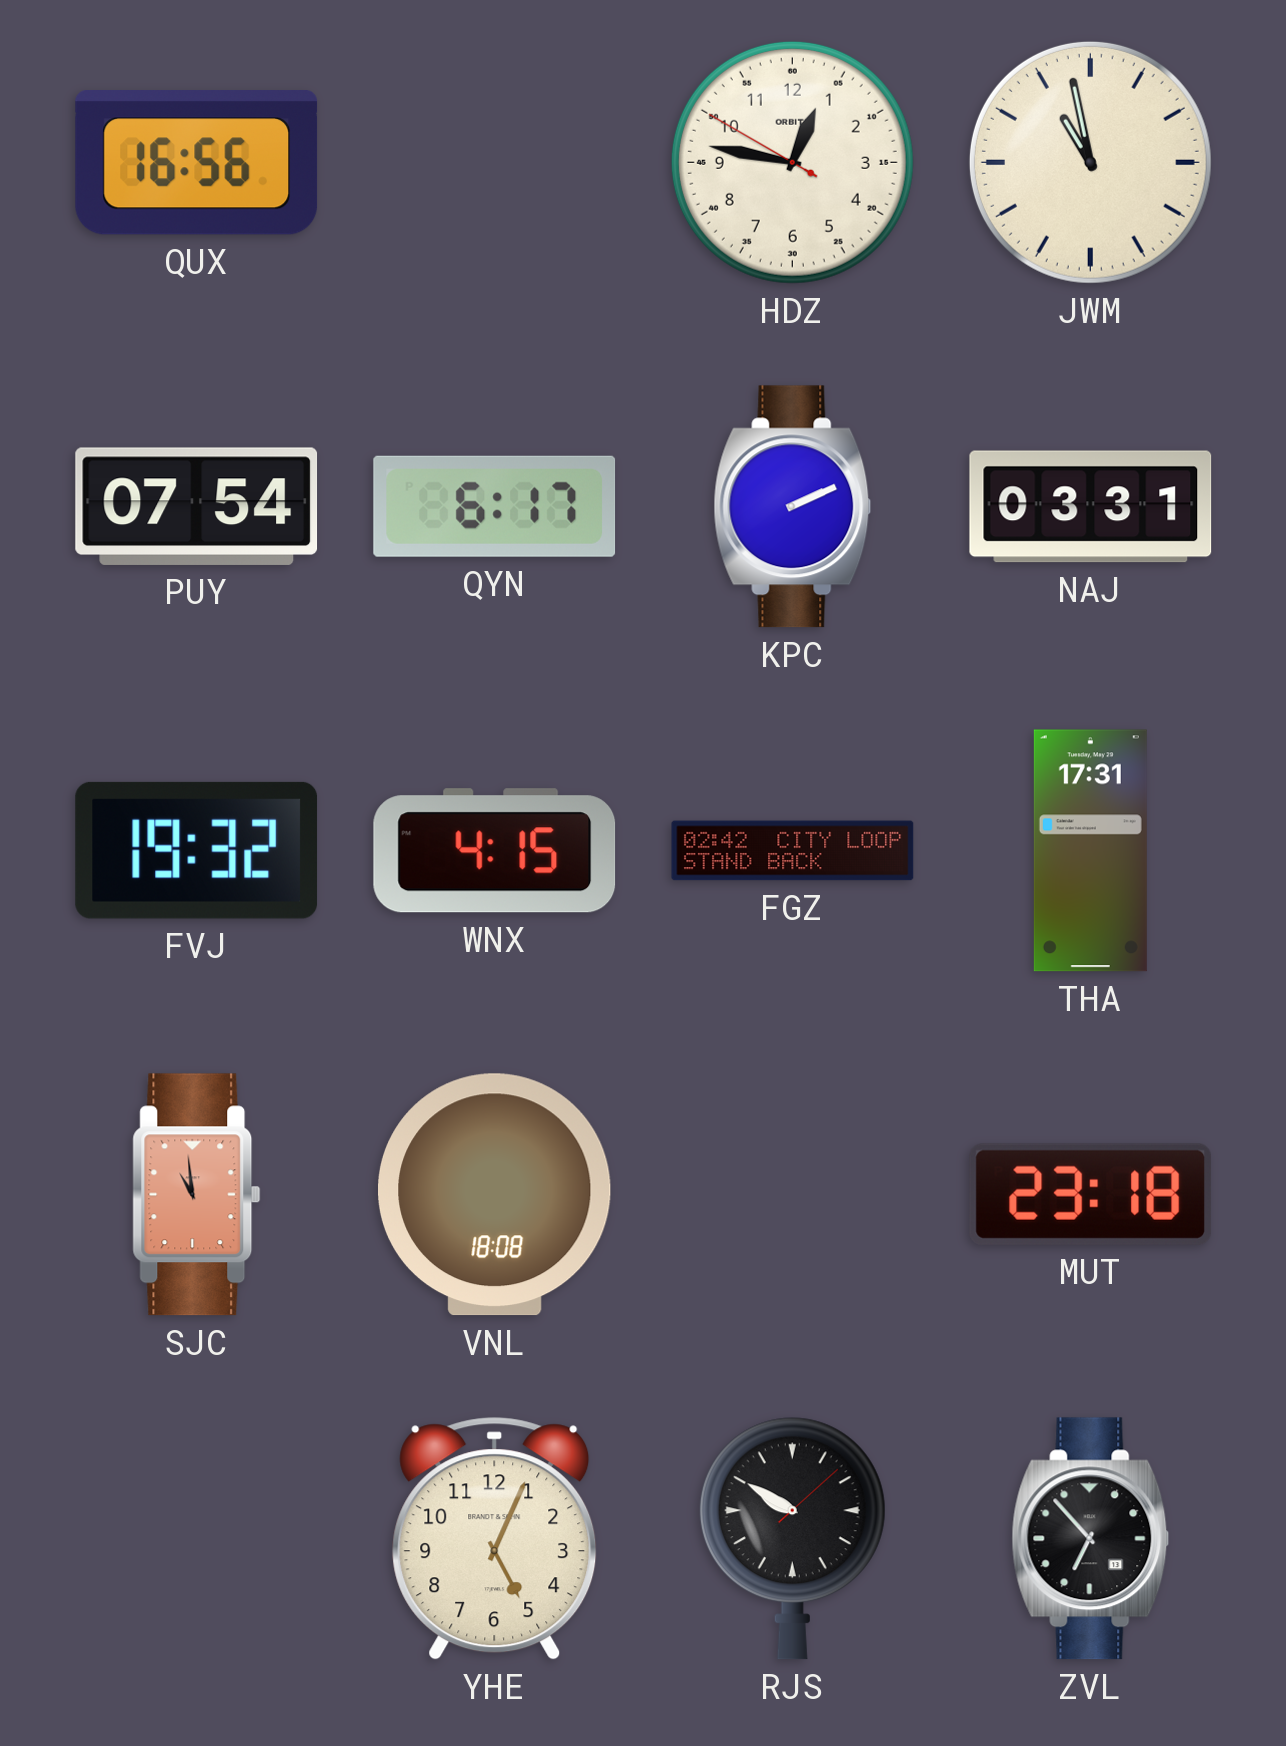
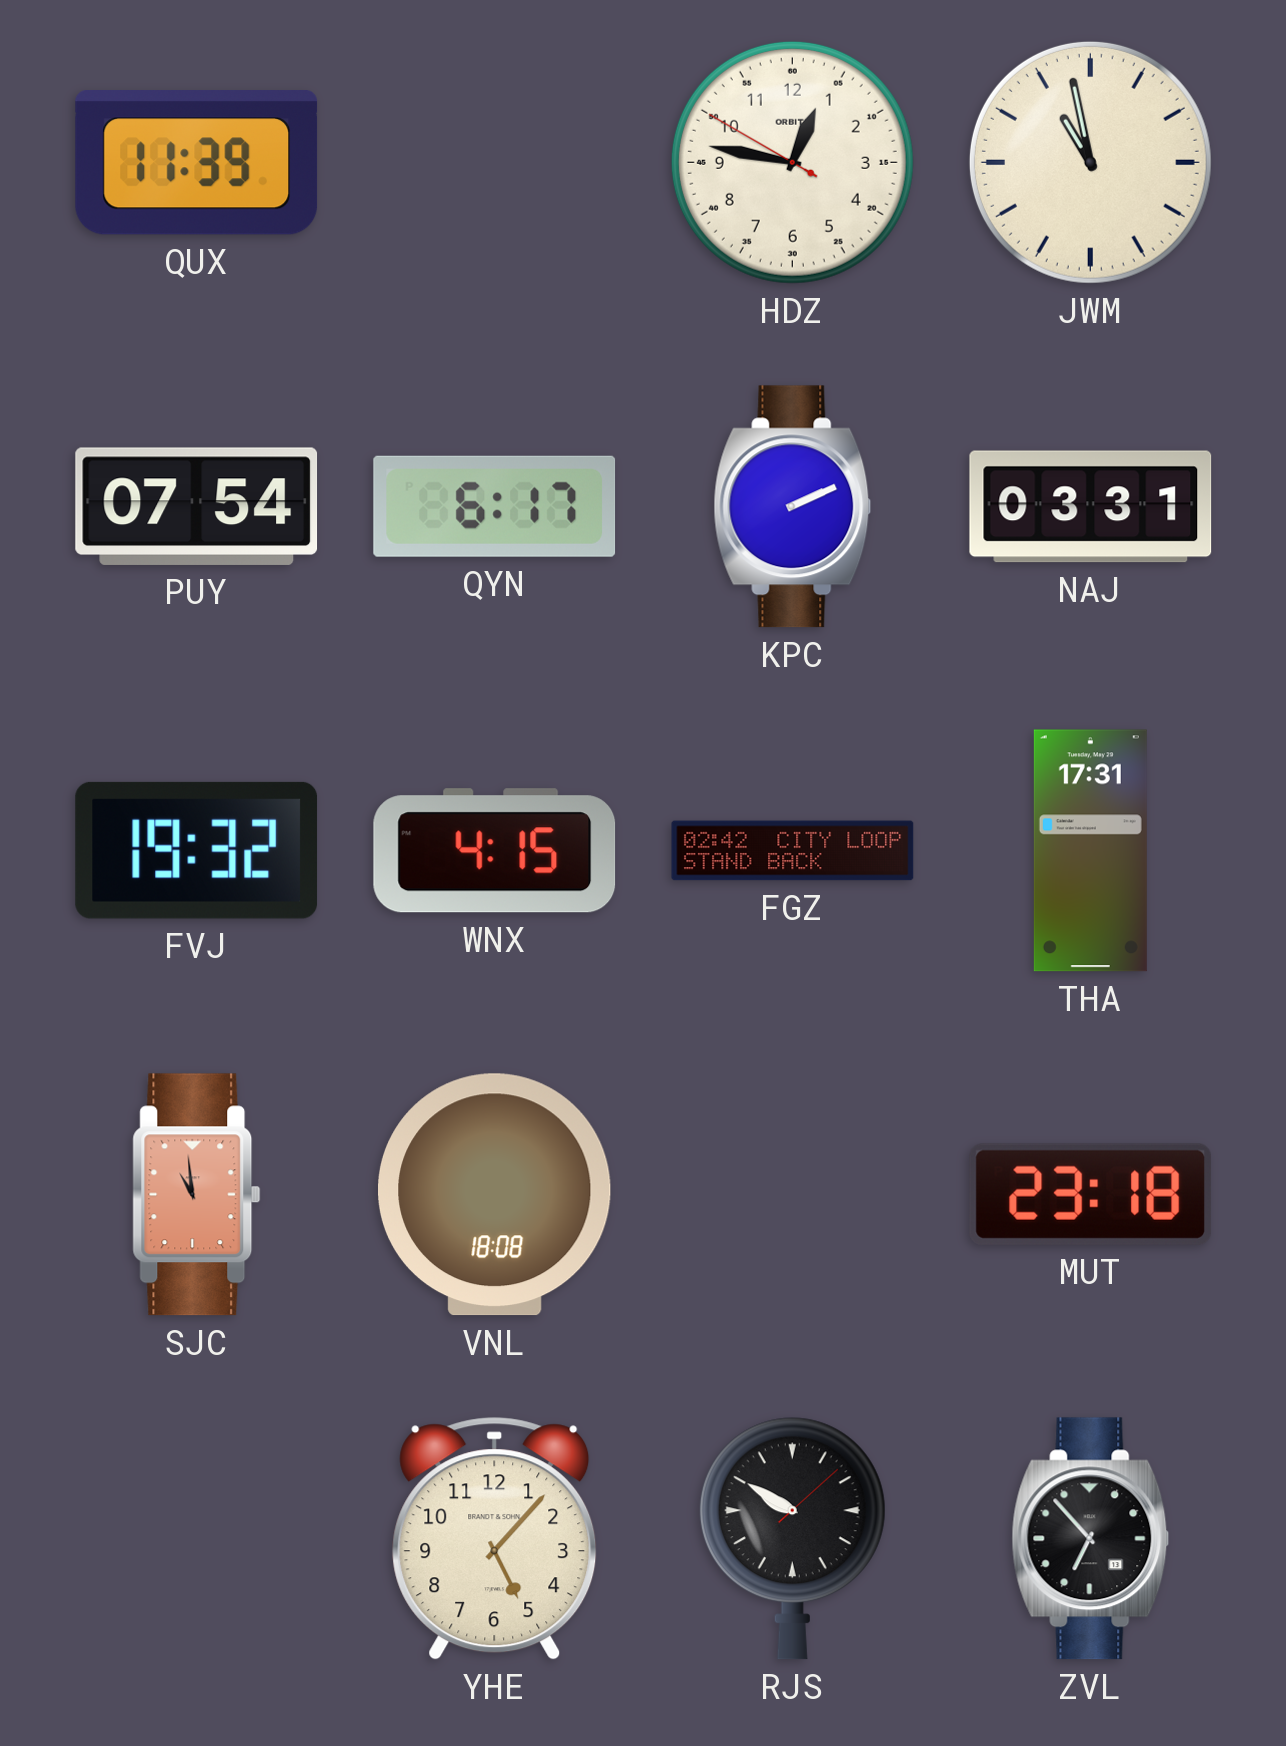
QUX: 16:56 -> 11:39 (197, 163)
YHE: 5:04 -> 5:07 (495, 1539)
